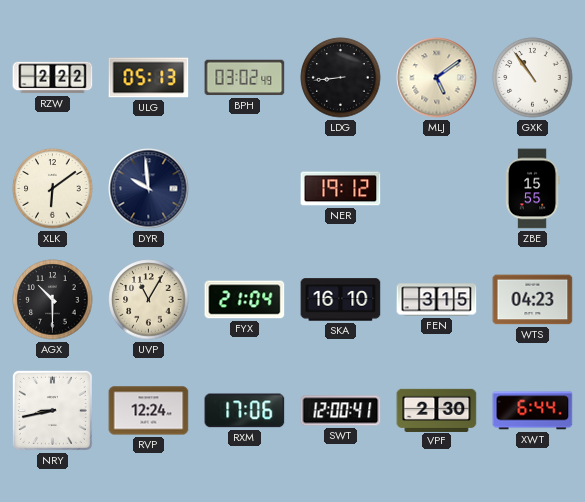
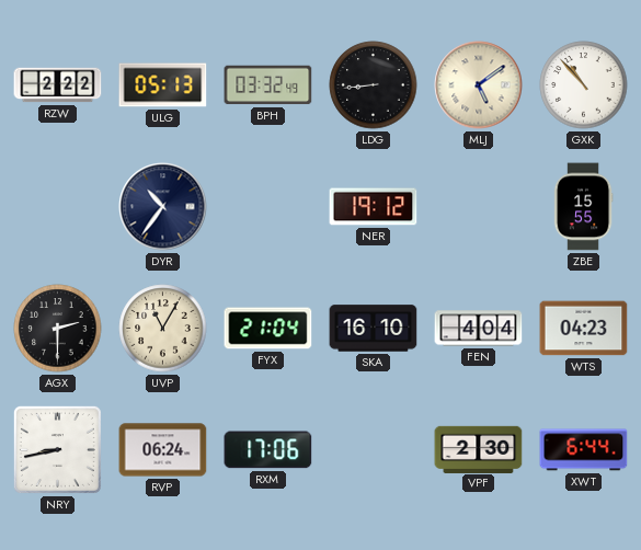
BPH: 03:02 -> 03:32 (268, 85)
GXK: 10:54 -> 10:53 (584, 85)
XLK: 6:09 -> none (53, 189)
DYR: 9:59 -> 10:36 (163, 207)
AGX: 10:30 -> 2:30 (58, 329)
FEN: 3:15 -> 4:04 (479, 329)
RVP: 12:24 -> 06:24 (163, 450)
SWT: 12:00 -> none (341, 411)
